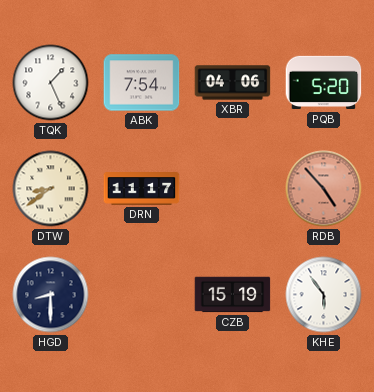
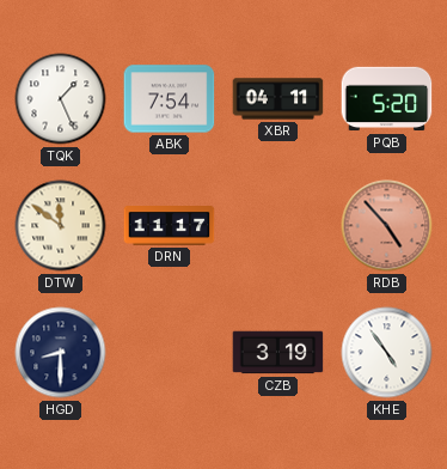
XBR: 04:06 -> 04:11 (278, 99)
DTW: 8:39 -> 11:51 (61, 226)
CZB: 15:19 -> 3:19 (278, 353)
KHE: 5:54 -> 4:54 (387, 353)
